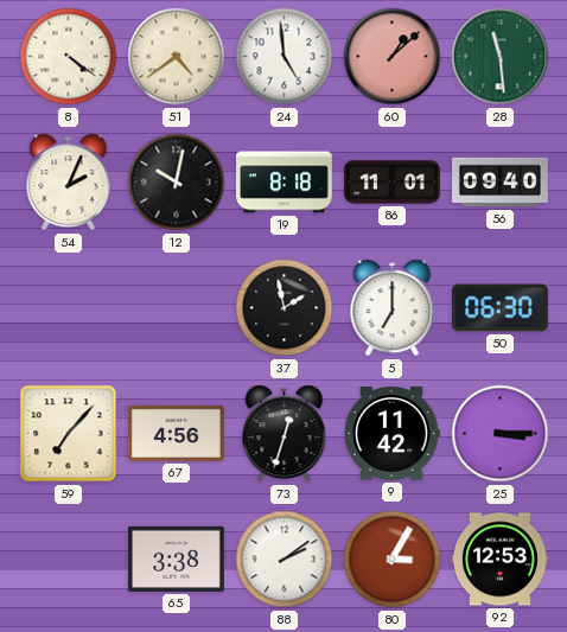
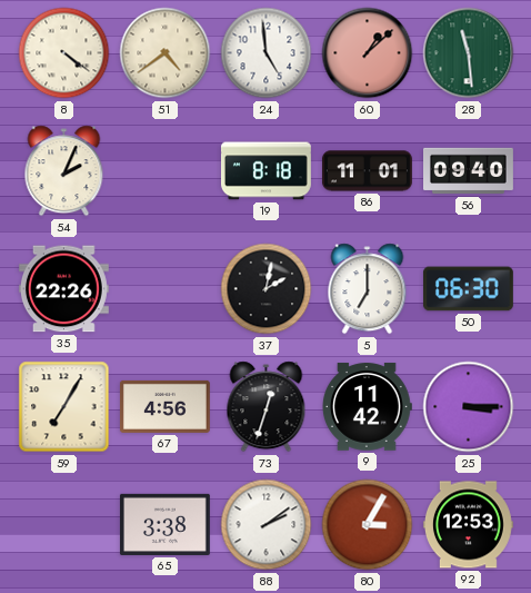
12: 10:02 -> none (177, 183)
35: none -> 22:26 (63, 289)
37: 1:58 -> 2:02 (267, 289)
59: 7:07 -> 7:05 (64, 407)
